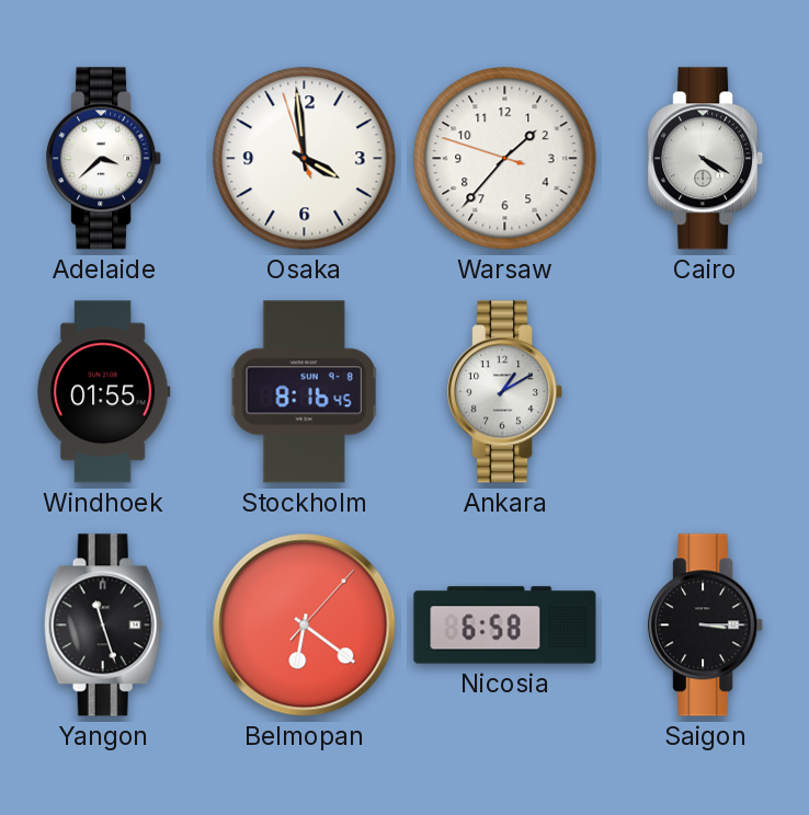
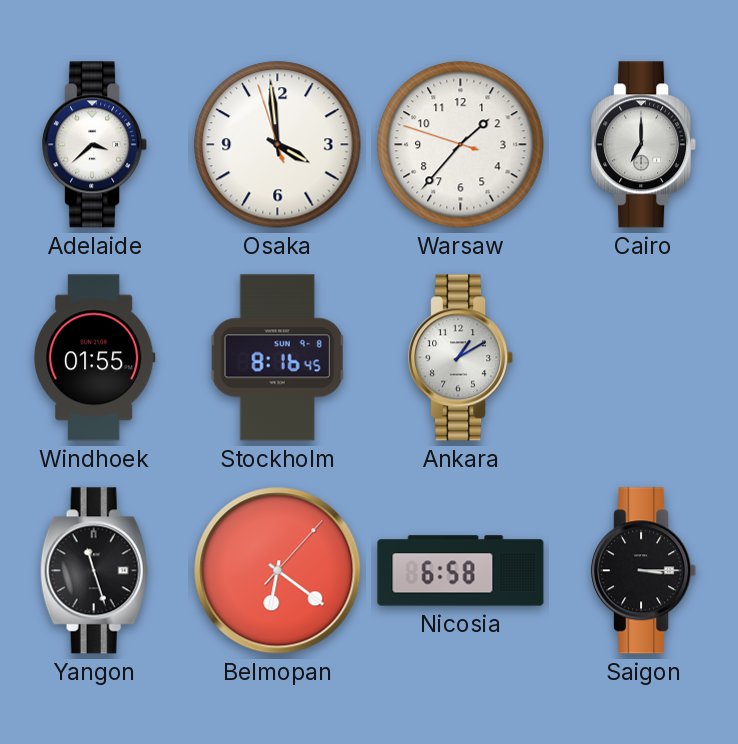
Cairo: 4:20 -> 7:00 (644, 145)
